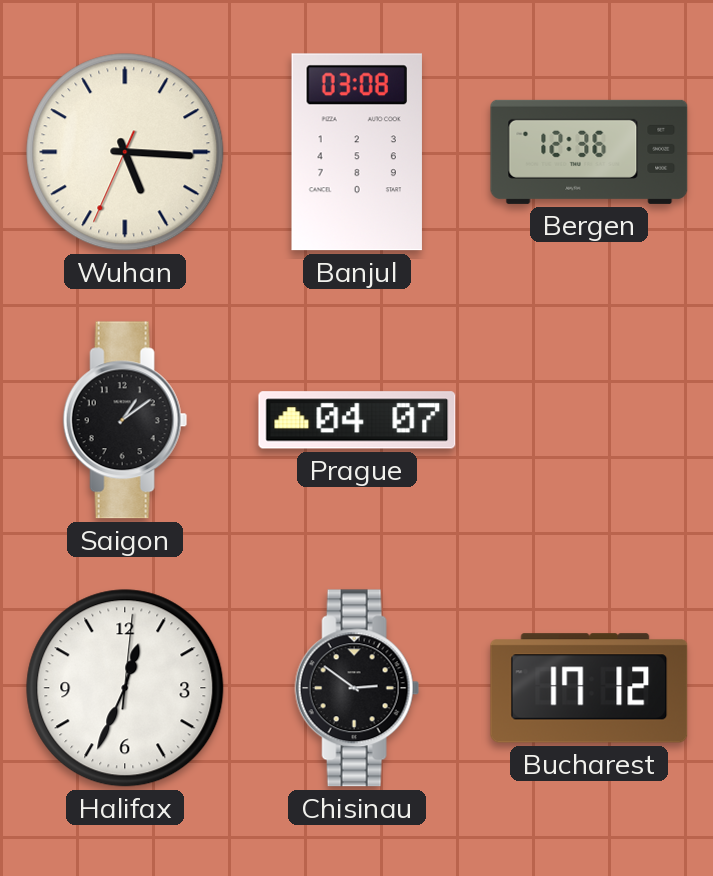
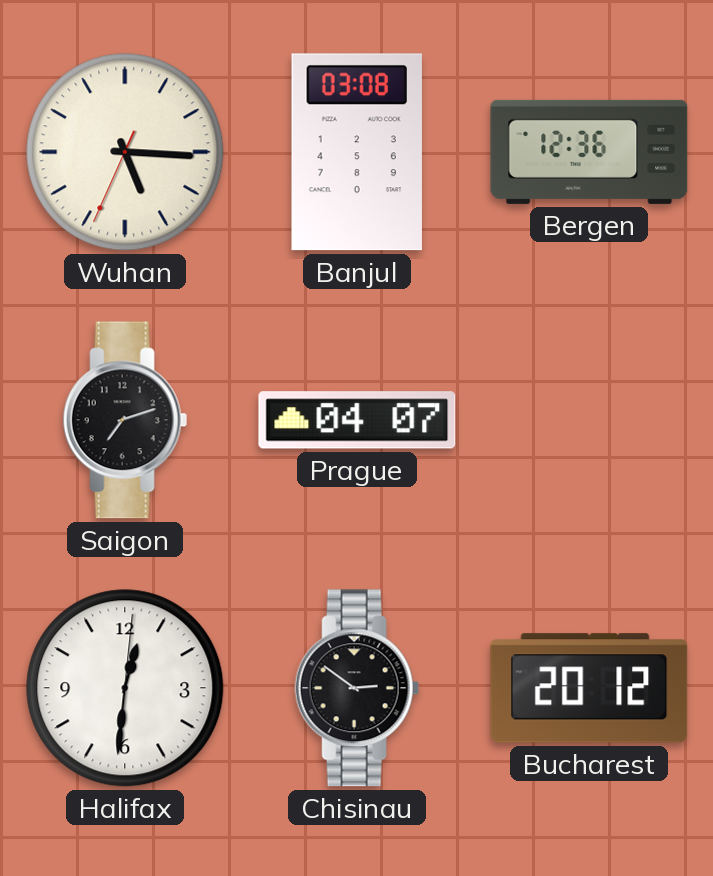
Saigon: 1:09 -> 7:12 (125, 420)
Halifax: 12:34 -> 12:31 (125, 688)
Bucharest: 17:12 -> 20:12 (589, 688)
